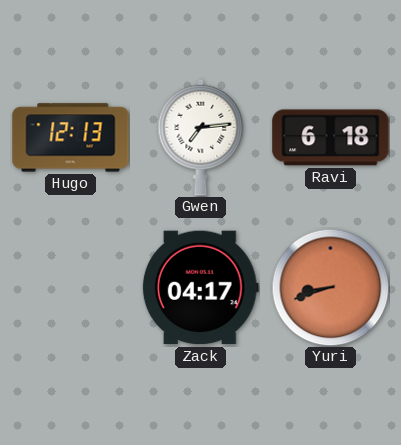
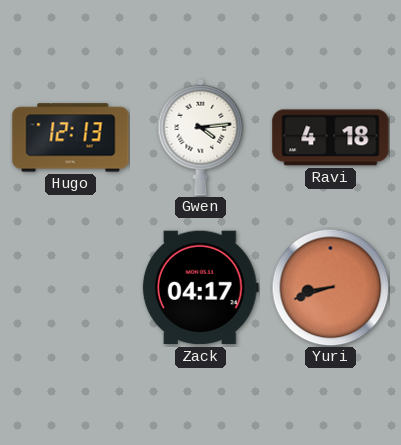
Gwen: 7:14 -> 4:14 (201, 137)
Ravi: 6:18 -> 4:18 (331, 138)
